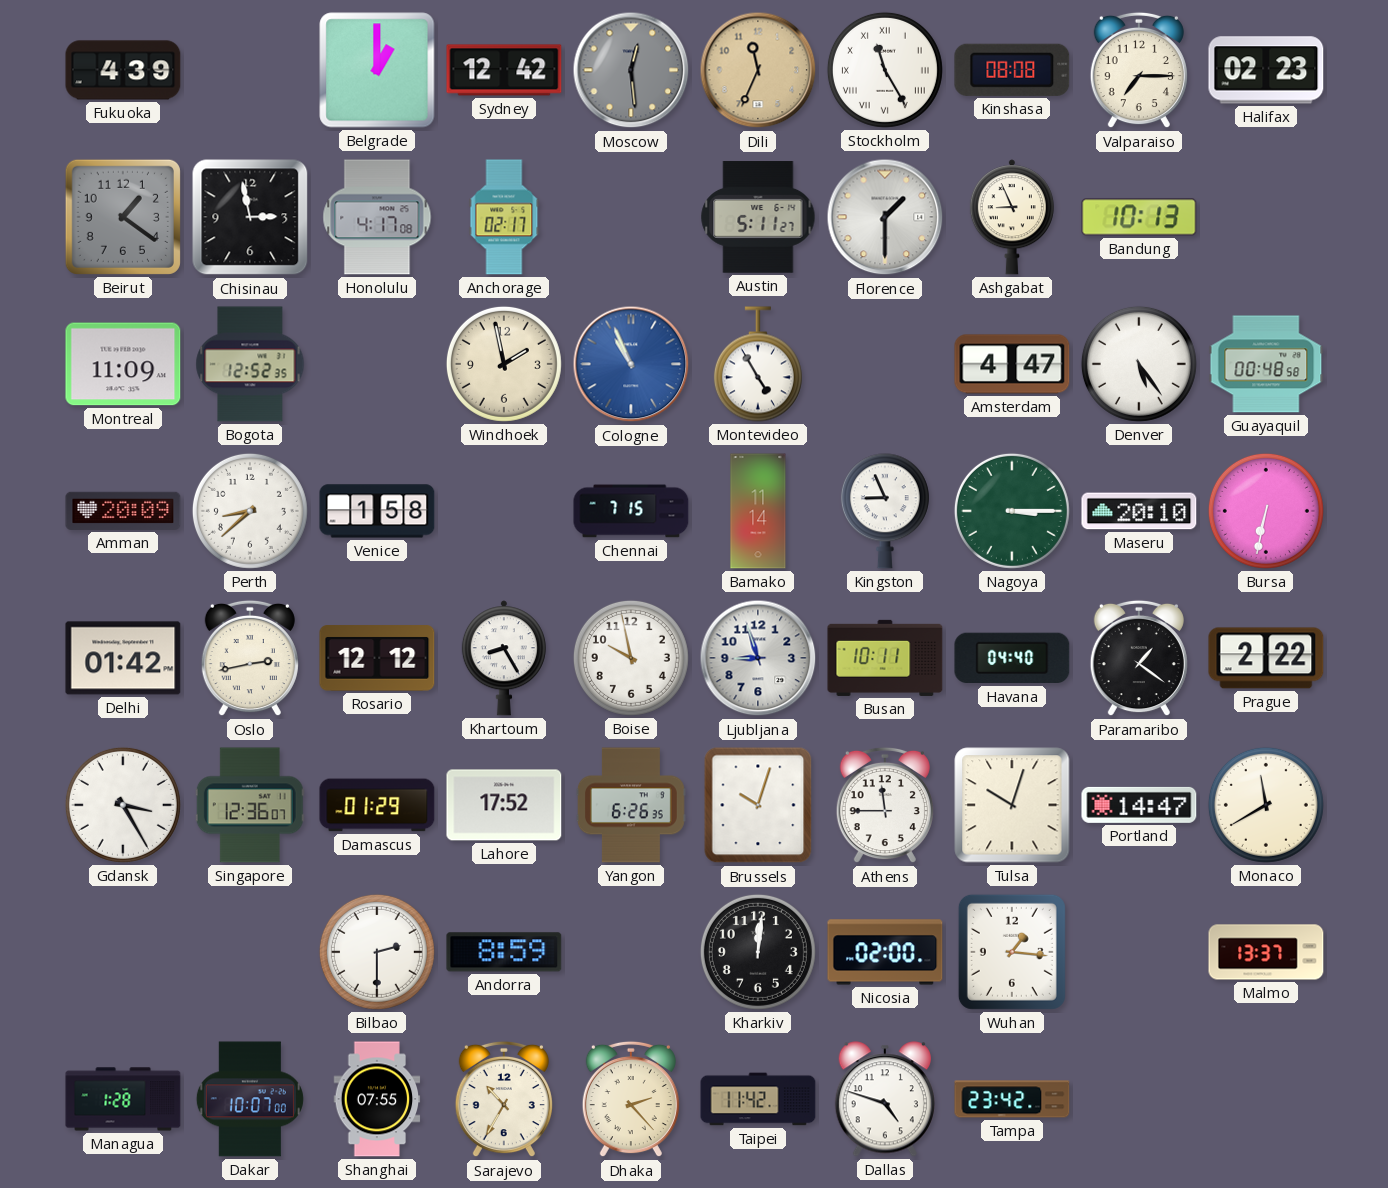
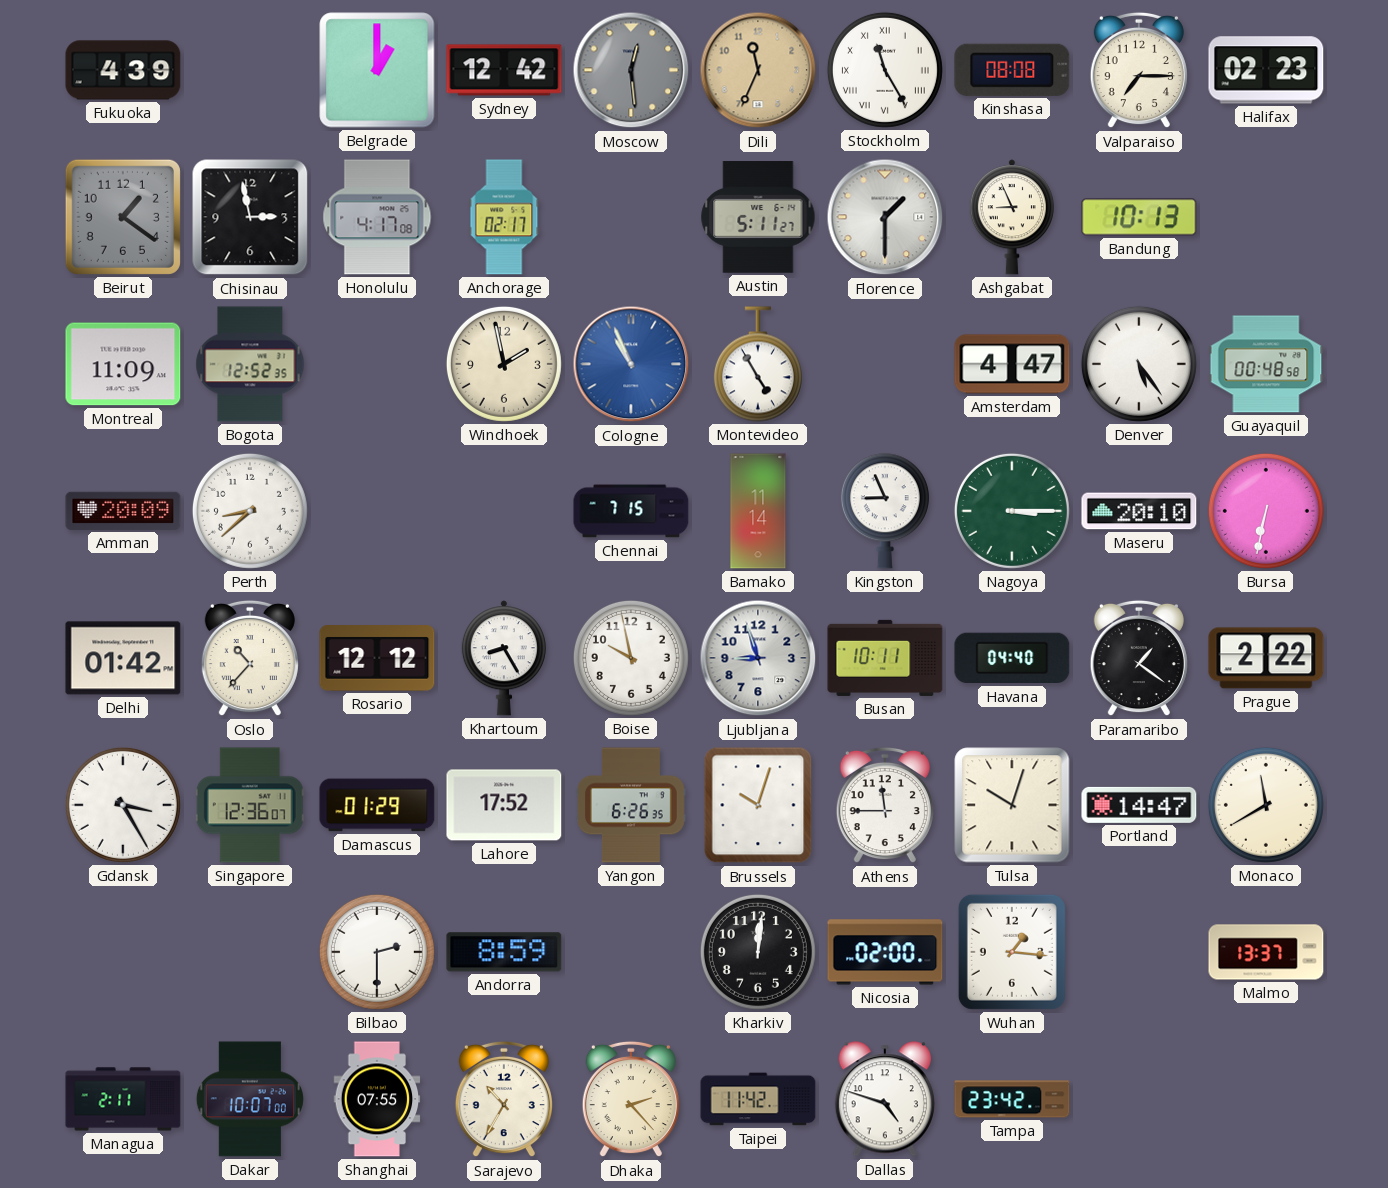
Venice: 1:58 -> none (377, 511)
Oslo: 2:43 -> 10:37 (250, 658)
Managua: 1:28 -> 2:11 (123, 1099)
